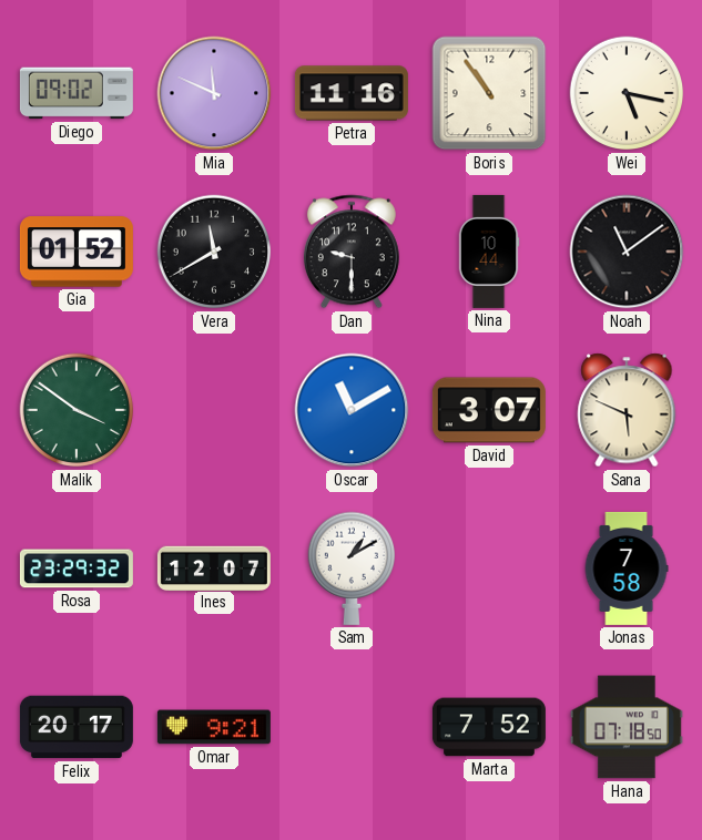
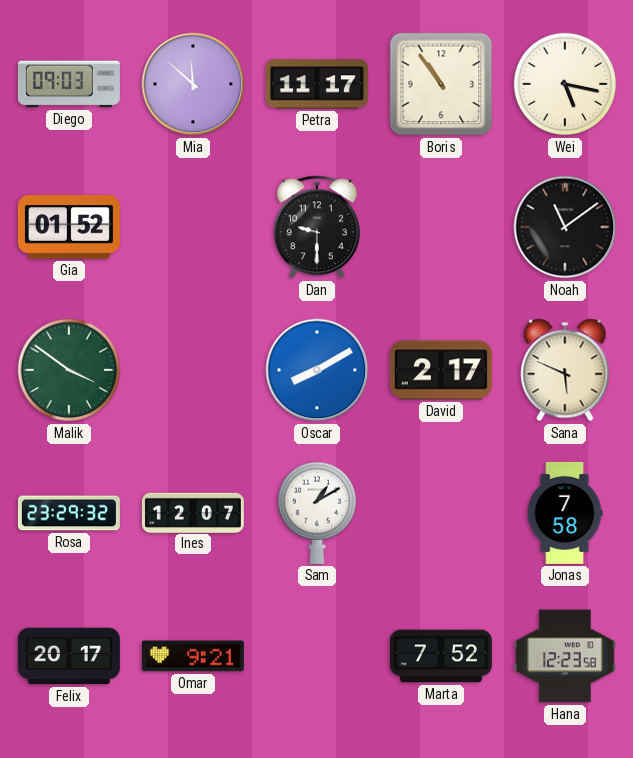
Diego: 09:02 -> 09:03 (69, 84)
Mia: 11:49 -> 11:52 (193, 84)
Petra: 11:16 -> 11:17 (317, 84)
Vera: 11:40 -> none (214, 252)
Nina: 10:44 -> none (489, 252)
Oscar: 11:10 -> 8:10 (317, 370)
David: 3:07 -> 2:17 (441, 370)
Hana: 07:18 -> 12:23 (565, 656)
